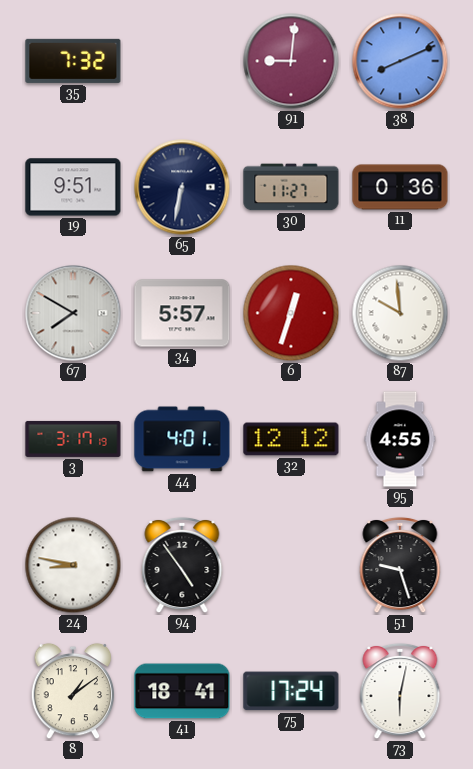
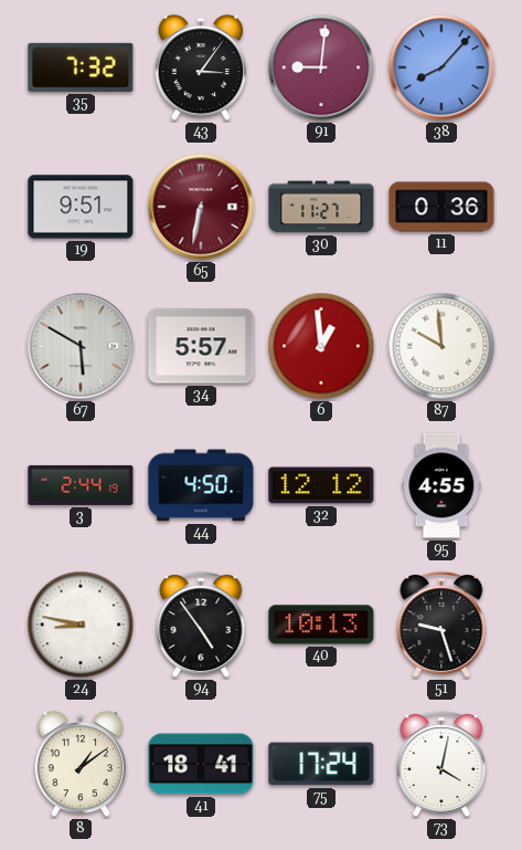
43: none -> 3:06 (201, 67)
38: 8:11 -> 8:07 (441, 67)
65 dial: navy -> burgundy (201, 207)
67: 7:50 -> 5:50 (81, 346)
6: 12:33 -> 12:59 (321, 346)
3: 3:17 -> 2:44 (81, 485)
44: 4:01 -> 4:50 (201, 485)
40: none -> 10:13 (321, 625)
73: 6:02 -> 4:02 (441, 764)
